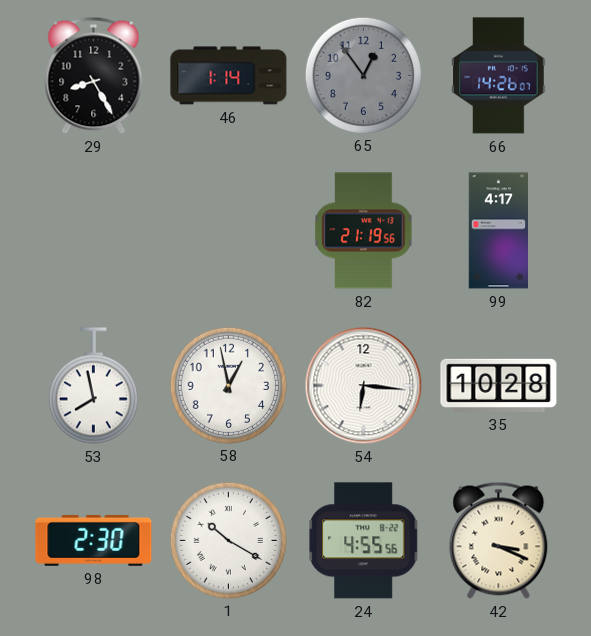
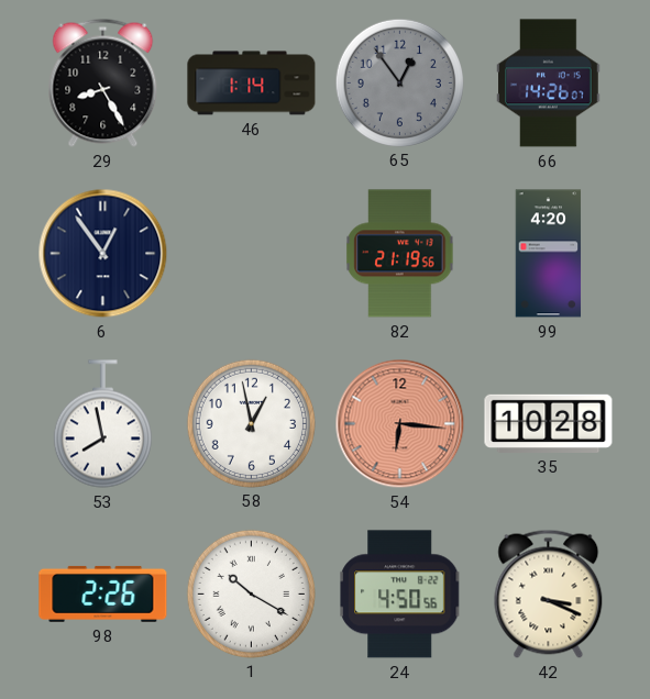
6: none -> 12:54 (103, 254)
99: 4:17 -> 4:20 (549, 254)
54 dial: white -> salmon (400, 424)
98: 2:30 -> 2:26 (103, 593)
24: 4:55 -> 4:50 (400, 595)
